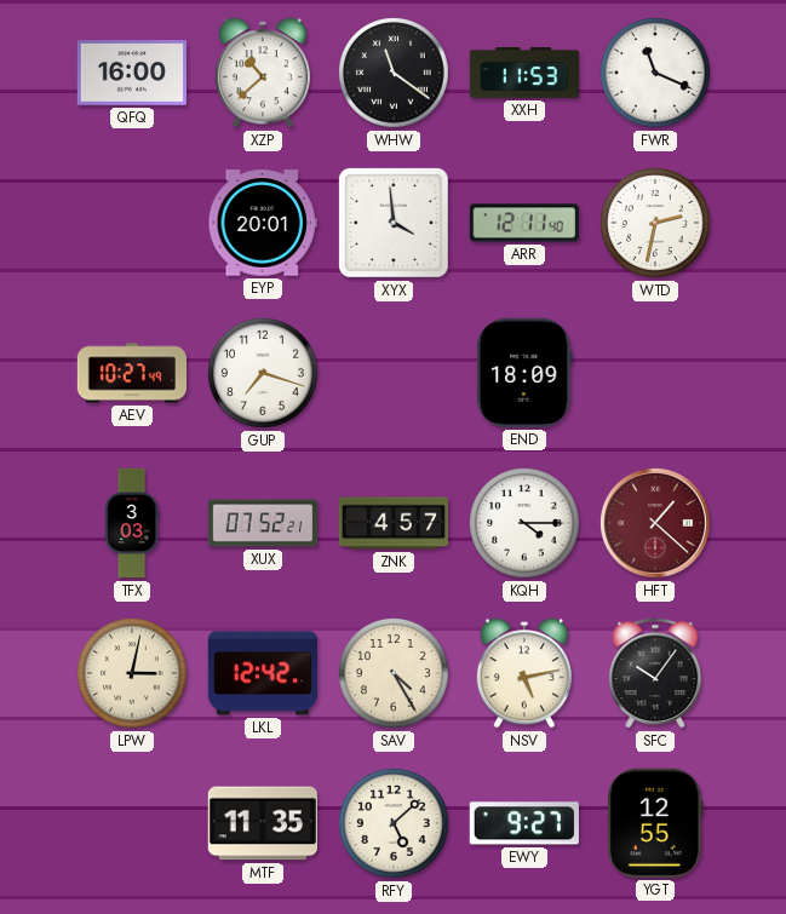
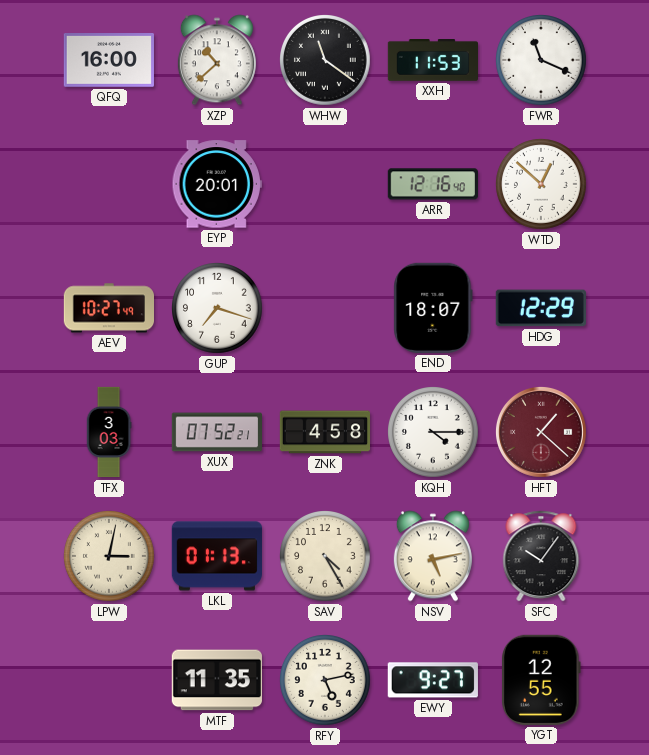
XYX: 3:59 -> none (394, 223)
ARR: 12:11 -> 12:16 (433, 184)
WTD: 2:32 -> 12:52 (542, 185)
END: 18:09 -> 18:07 (433, 308)
HDG: none -> 12:29 (541, 308)
ZNK: 4:57 -> 4:58 (324, 432)
LKL: 12:42 -> 01:13 (217, 556)
RFY: 5:08 -> 5:13 (326, 681)
